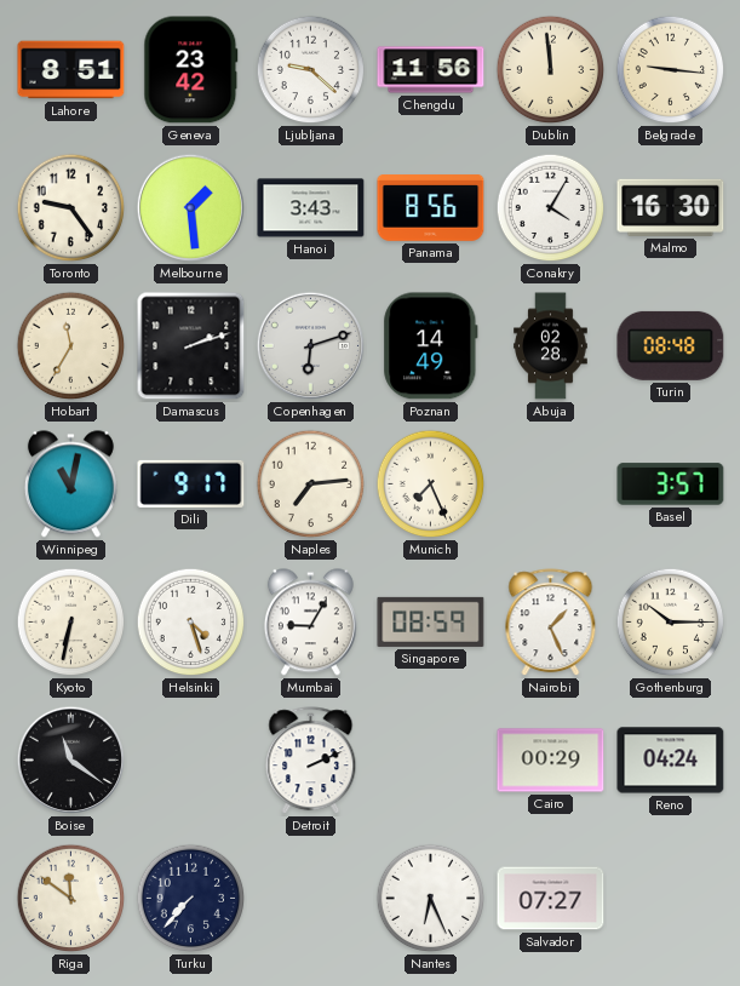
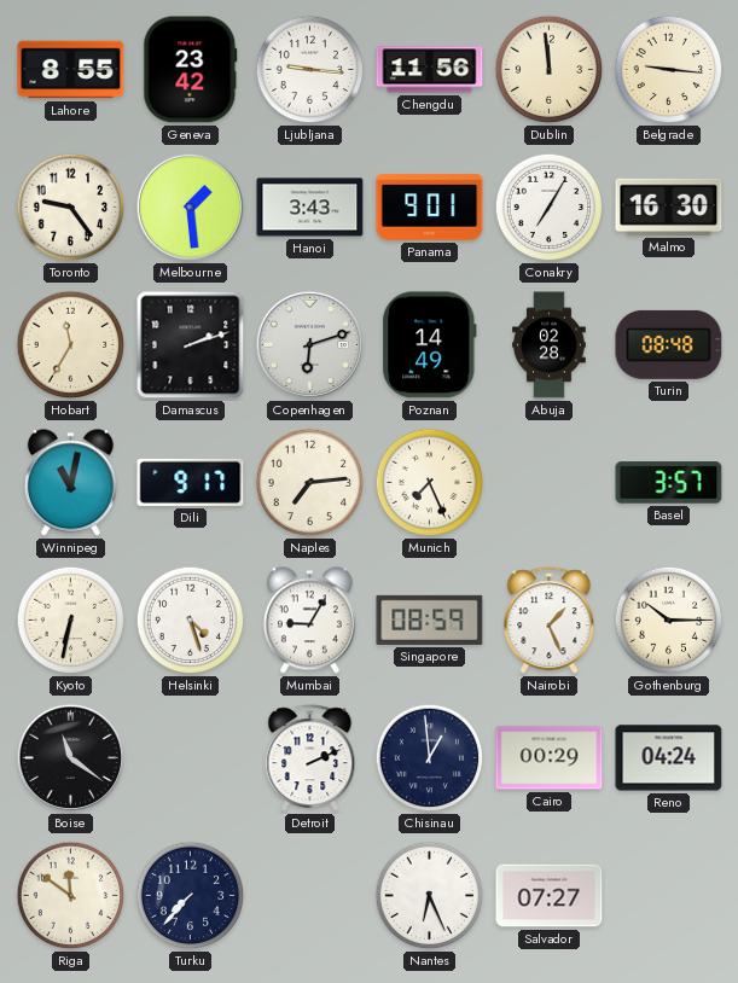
Lahore: 8:51 -> 8:55 (71, 70)
Ljubljana: 9:22 -> 9:16 (310, 70)
Panama: 8:56 -> 9:01 (430, 208)
Conakry: 4:05 -> 7:05 (550, 208)
Chisinau: none -> 12:59 (430, 758)
